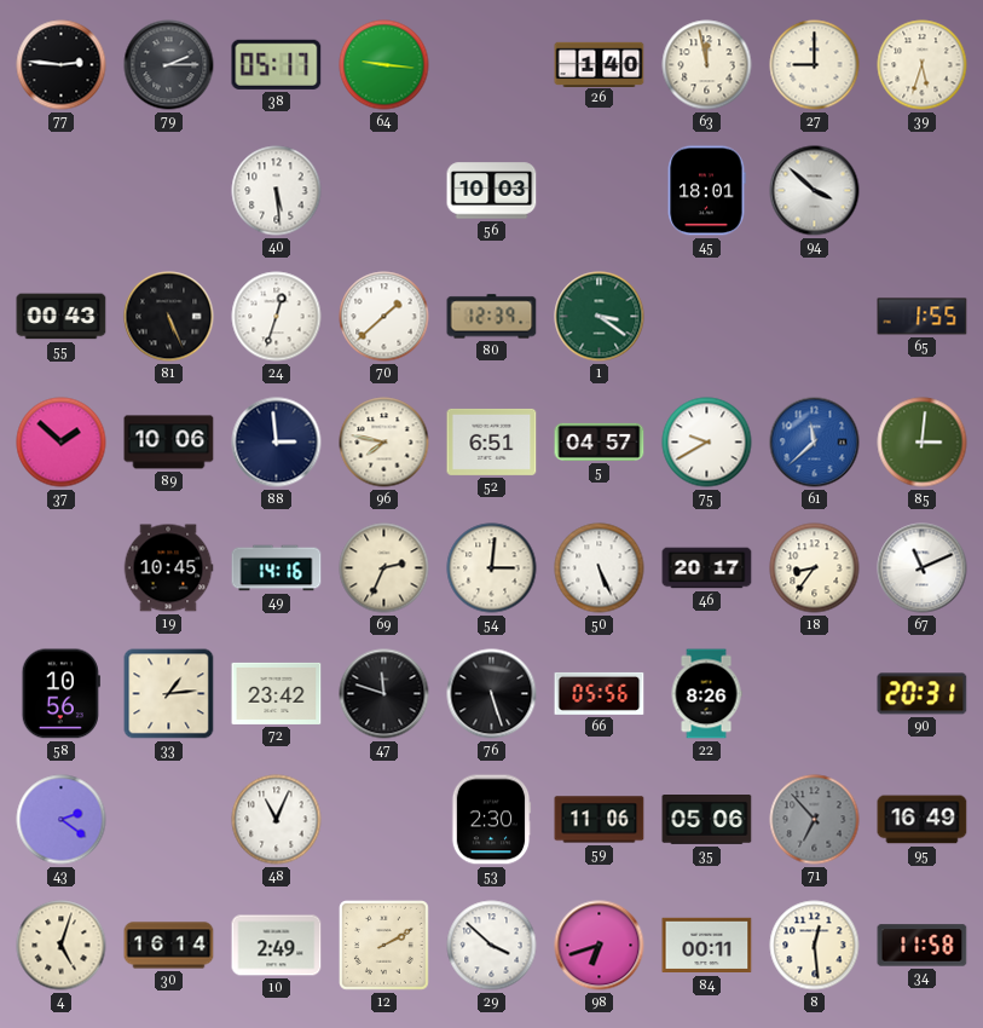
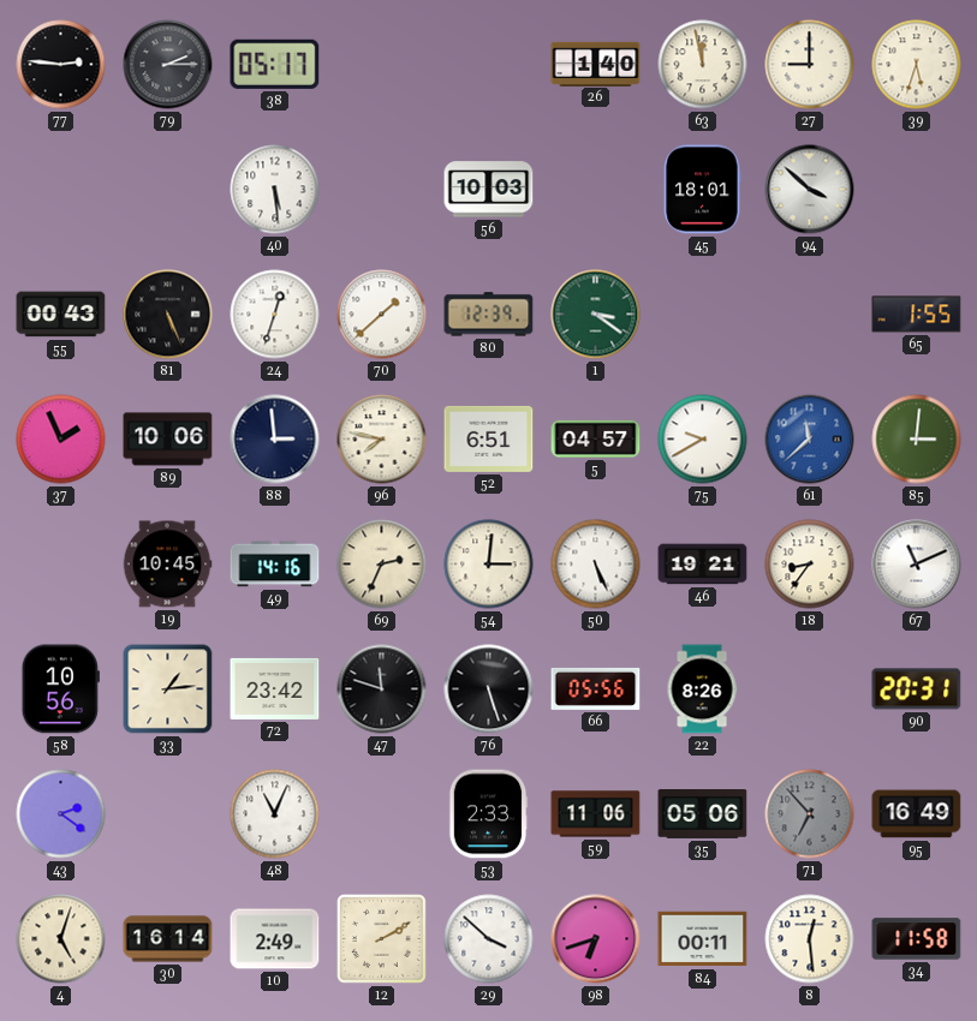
64: 9:16 -> none (384, 65)
37: 1:52 -> 1:56 (61, 440)
46: 20:17 -> 19:21 (703, 565)
53: 2:30 -> 2:33 (488, 814)
